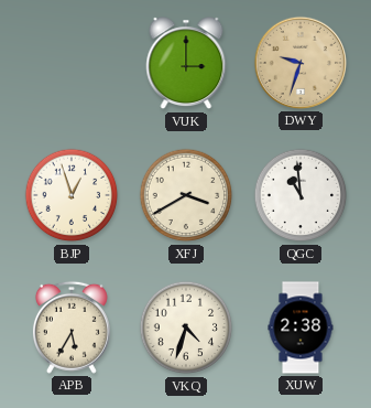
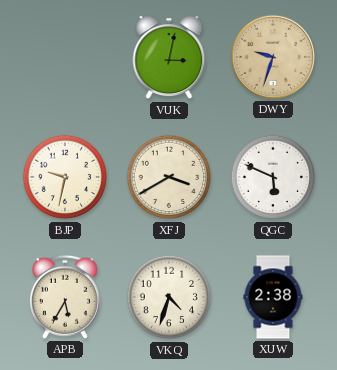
VUK: 3:00 -> 3:02 (169, 58)
BJP: 12:57 -> 9:32 (65, 177)
QGC: 10:59 -> 5:49 (273, 177)
